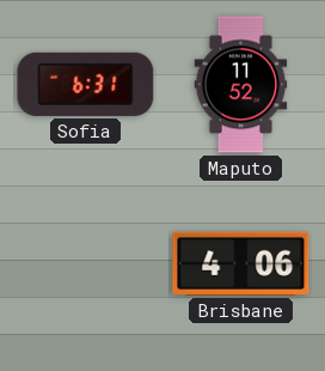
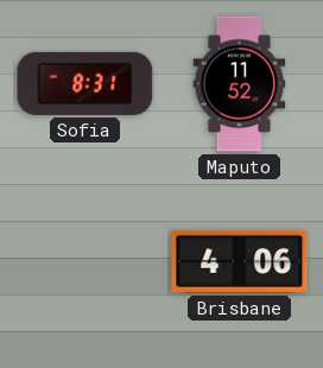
Sofia: 6:31 -> 8:31 (85, 83)
